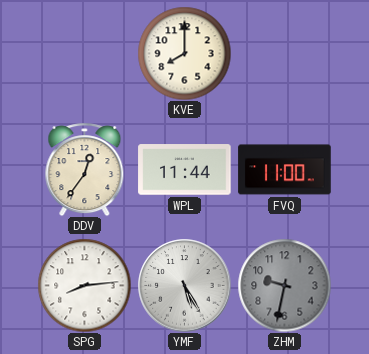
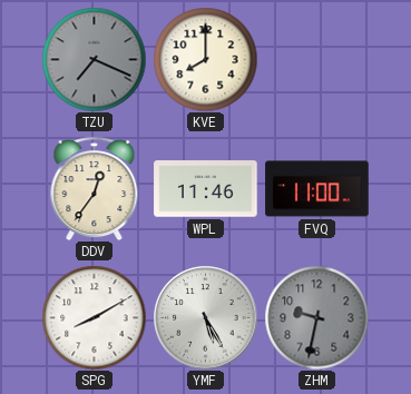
TZU: none -> 7:19 (94, 59)
WPL: 11:44 -> 11:46 (206, 189)
SPG: 8:14 -> 8:10 (94, 317)
